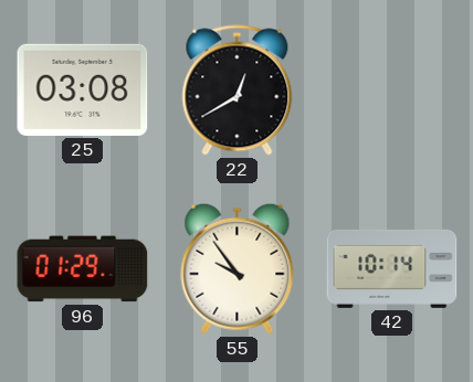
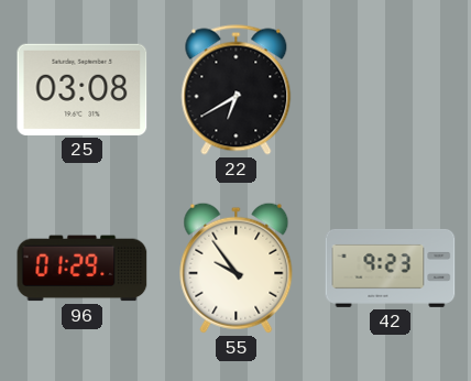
22: 12:40 -> 6:40 (237, 90)
42: 10:14 -> 9:23 (391, 268)
